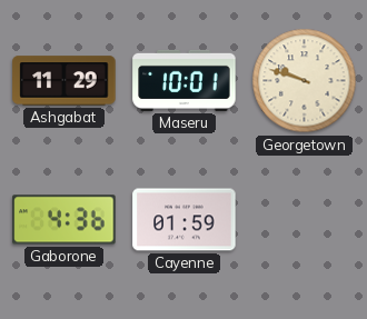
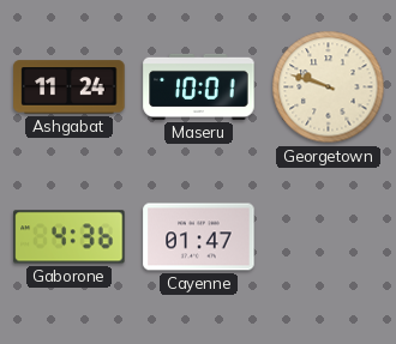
Ashgabat: 11:29 -> 11:24 (70, 87)
Cayenne: 01:59 -> 01:47 (199, 237)
